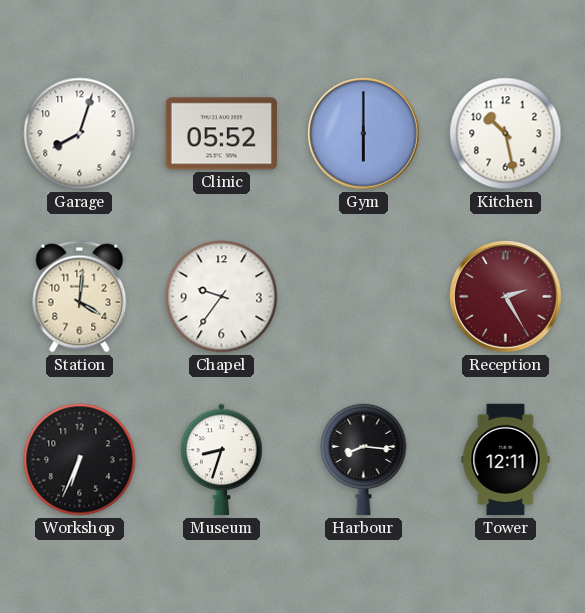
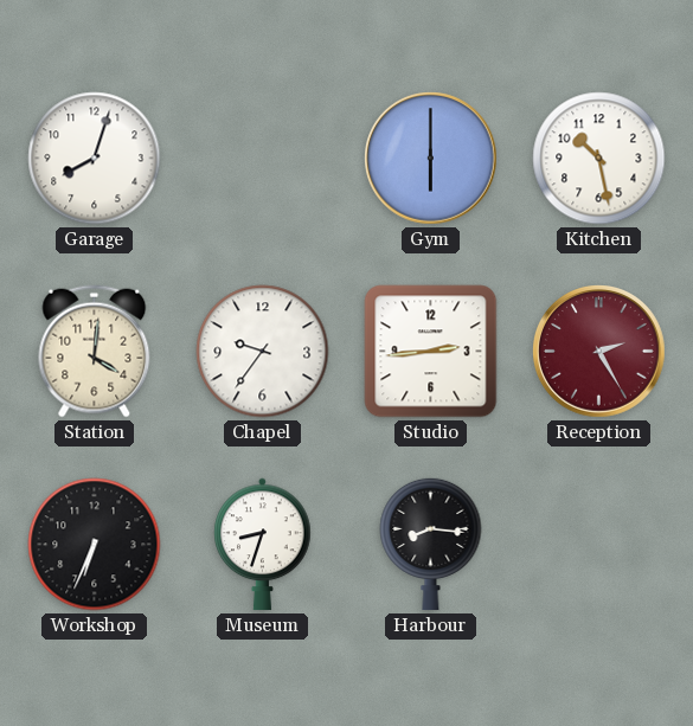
Clinic: 05:52 -> none (222, 134)
Studio: none -> 2:44 (431, 352)
Tower: 12:11 -> none (506, 460)
